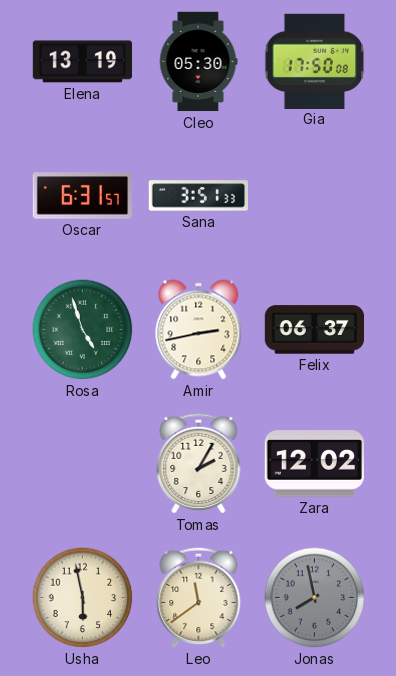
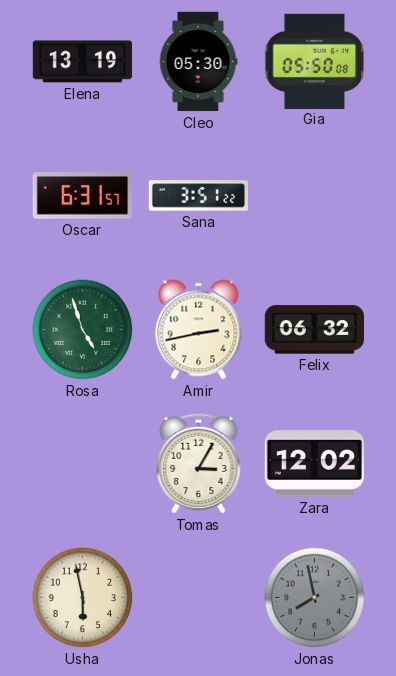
Gia: 17:50 -> 05:50 (315, 61)
Sana: 3:51:33 -> 3:51:22 (198, 196)
Felix: 06:37 -> 06:32 (315, 330)
Tomas: 2:05 -> 3:05 (199, 463)
Leo: 11:39 -> none (199, 597)
